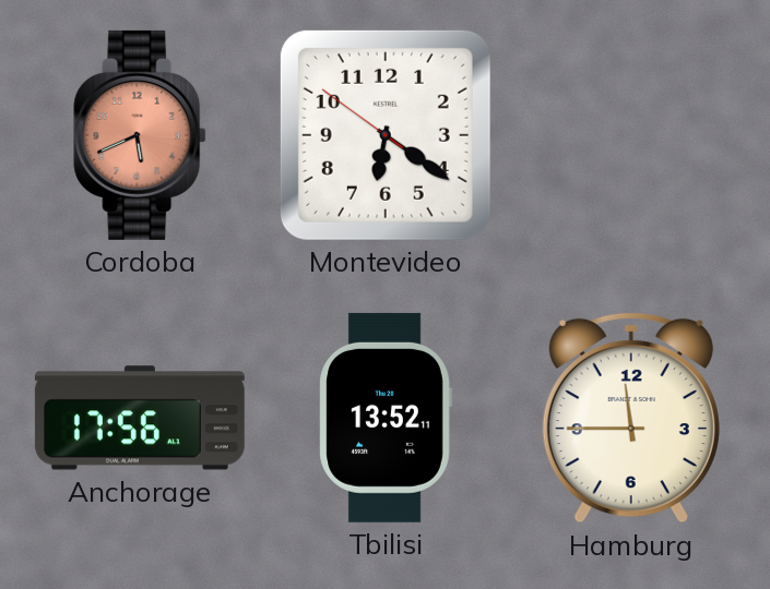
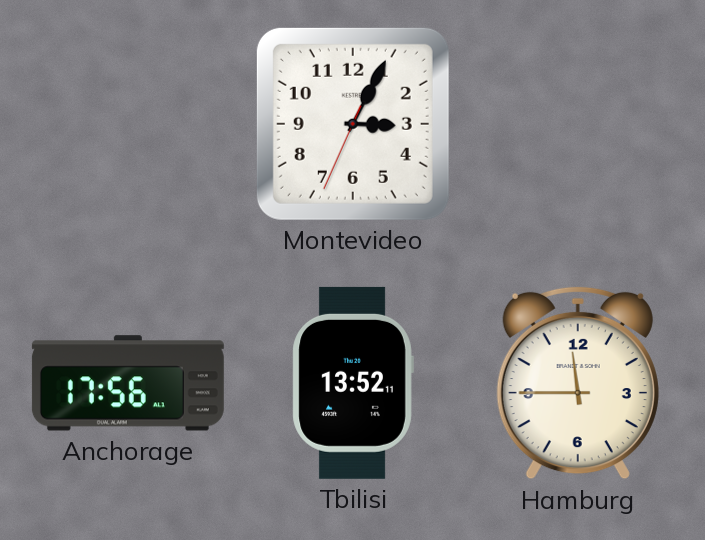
Cordoba: 5:41 -> none (140, 135)
Montevideo: 6:20 -> 3:04 (353, 124)
